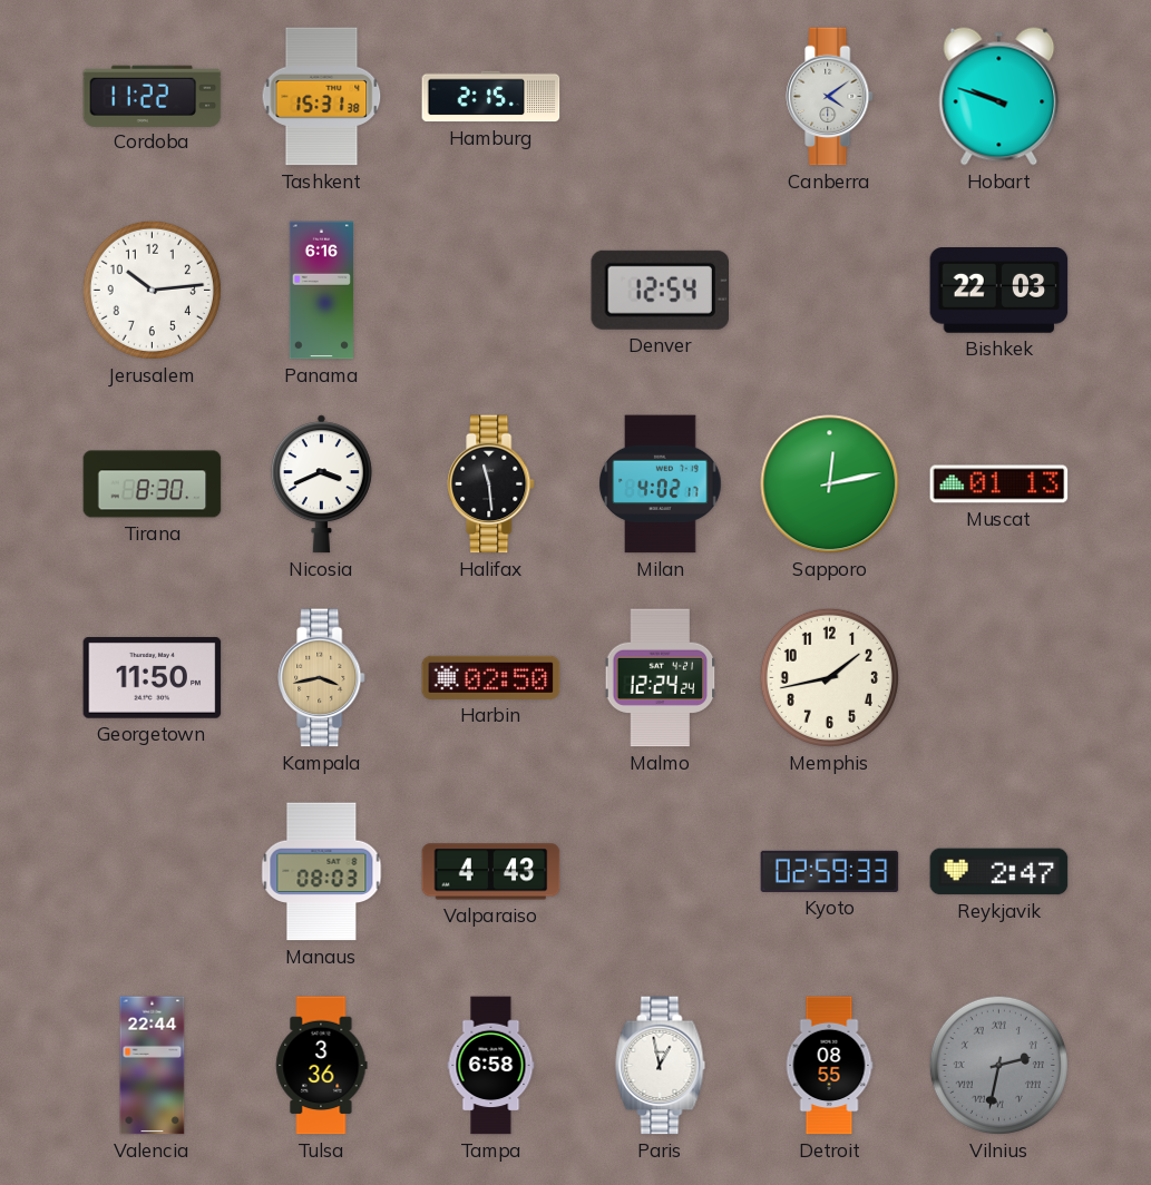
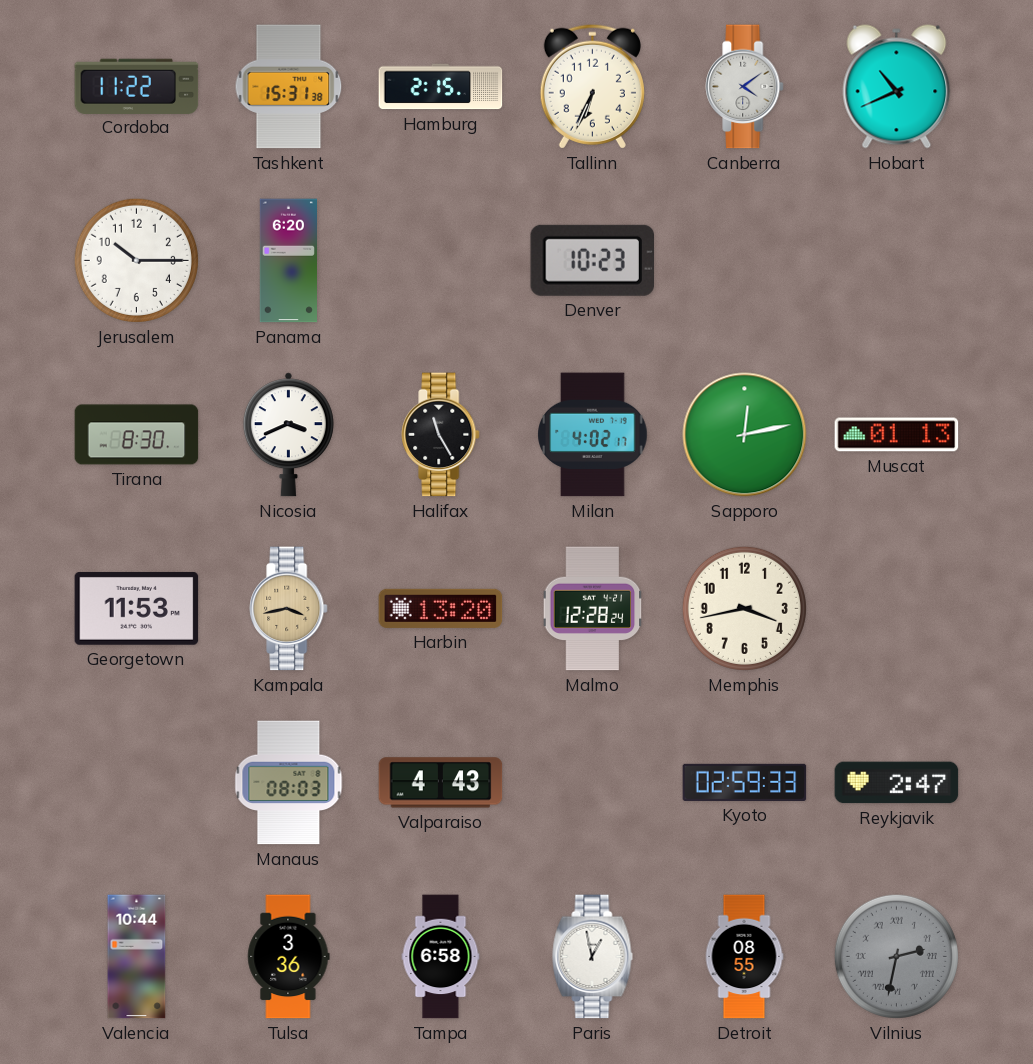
Tallinn: none -> 6:34 (592, 86)
Hobart: 9:48 -> 10:41 (897, 87)
Jerusalem: 10:14 -> 10:15 (136, 260)
Panama: 6:16 -> 6:20 (288, 261)
Denver: 12:54 -> 10:23 (592, 260)
Bishkek: 22:03 -> none (999, 291)
Halifax: 11:29 -> 11:25 (441, 435)
Georgetown: 11:50 -> 11:53 (137, 608)
Harbin: 02:50 -> 13:20 (441, 608)
Malmo: 12:24 -> 12:28 (593, 609)
Memphis: 1:43 -> 3:43 (744, 608)
Valencia: 22:44 -> 10:44 (137, 957)
